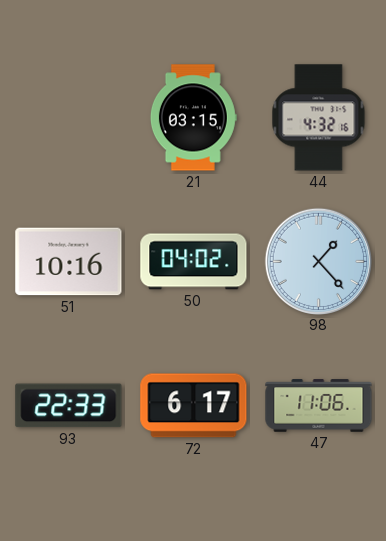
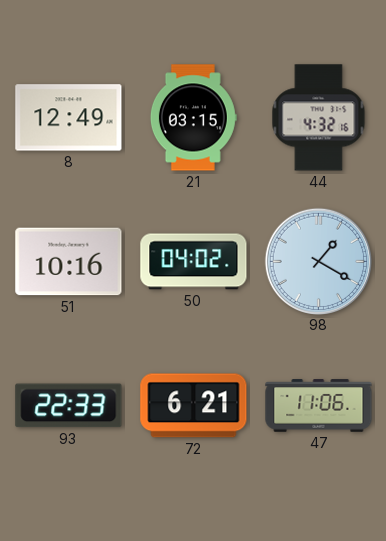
8: none -> 12:49 (69, 118)
98: 1:23 -> 1:20 (318, 261)
72: 6:17 -> 6:21 (194, 406)
